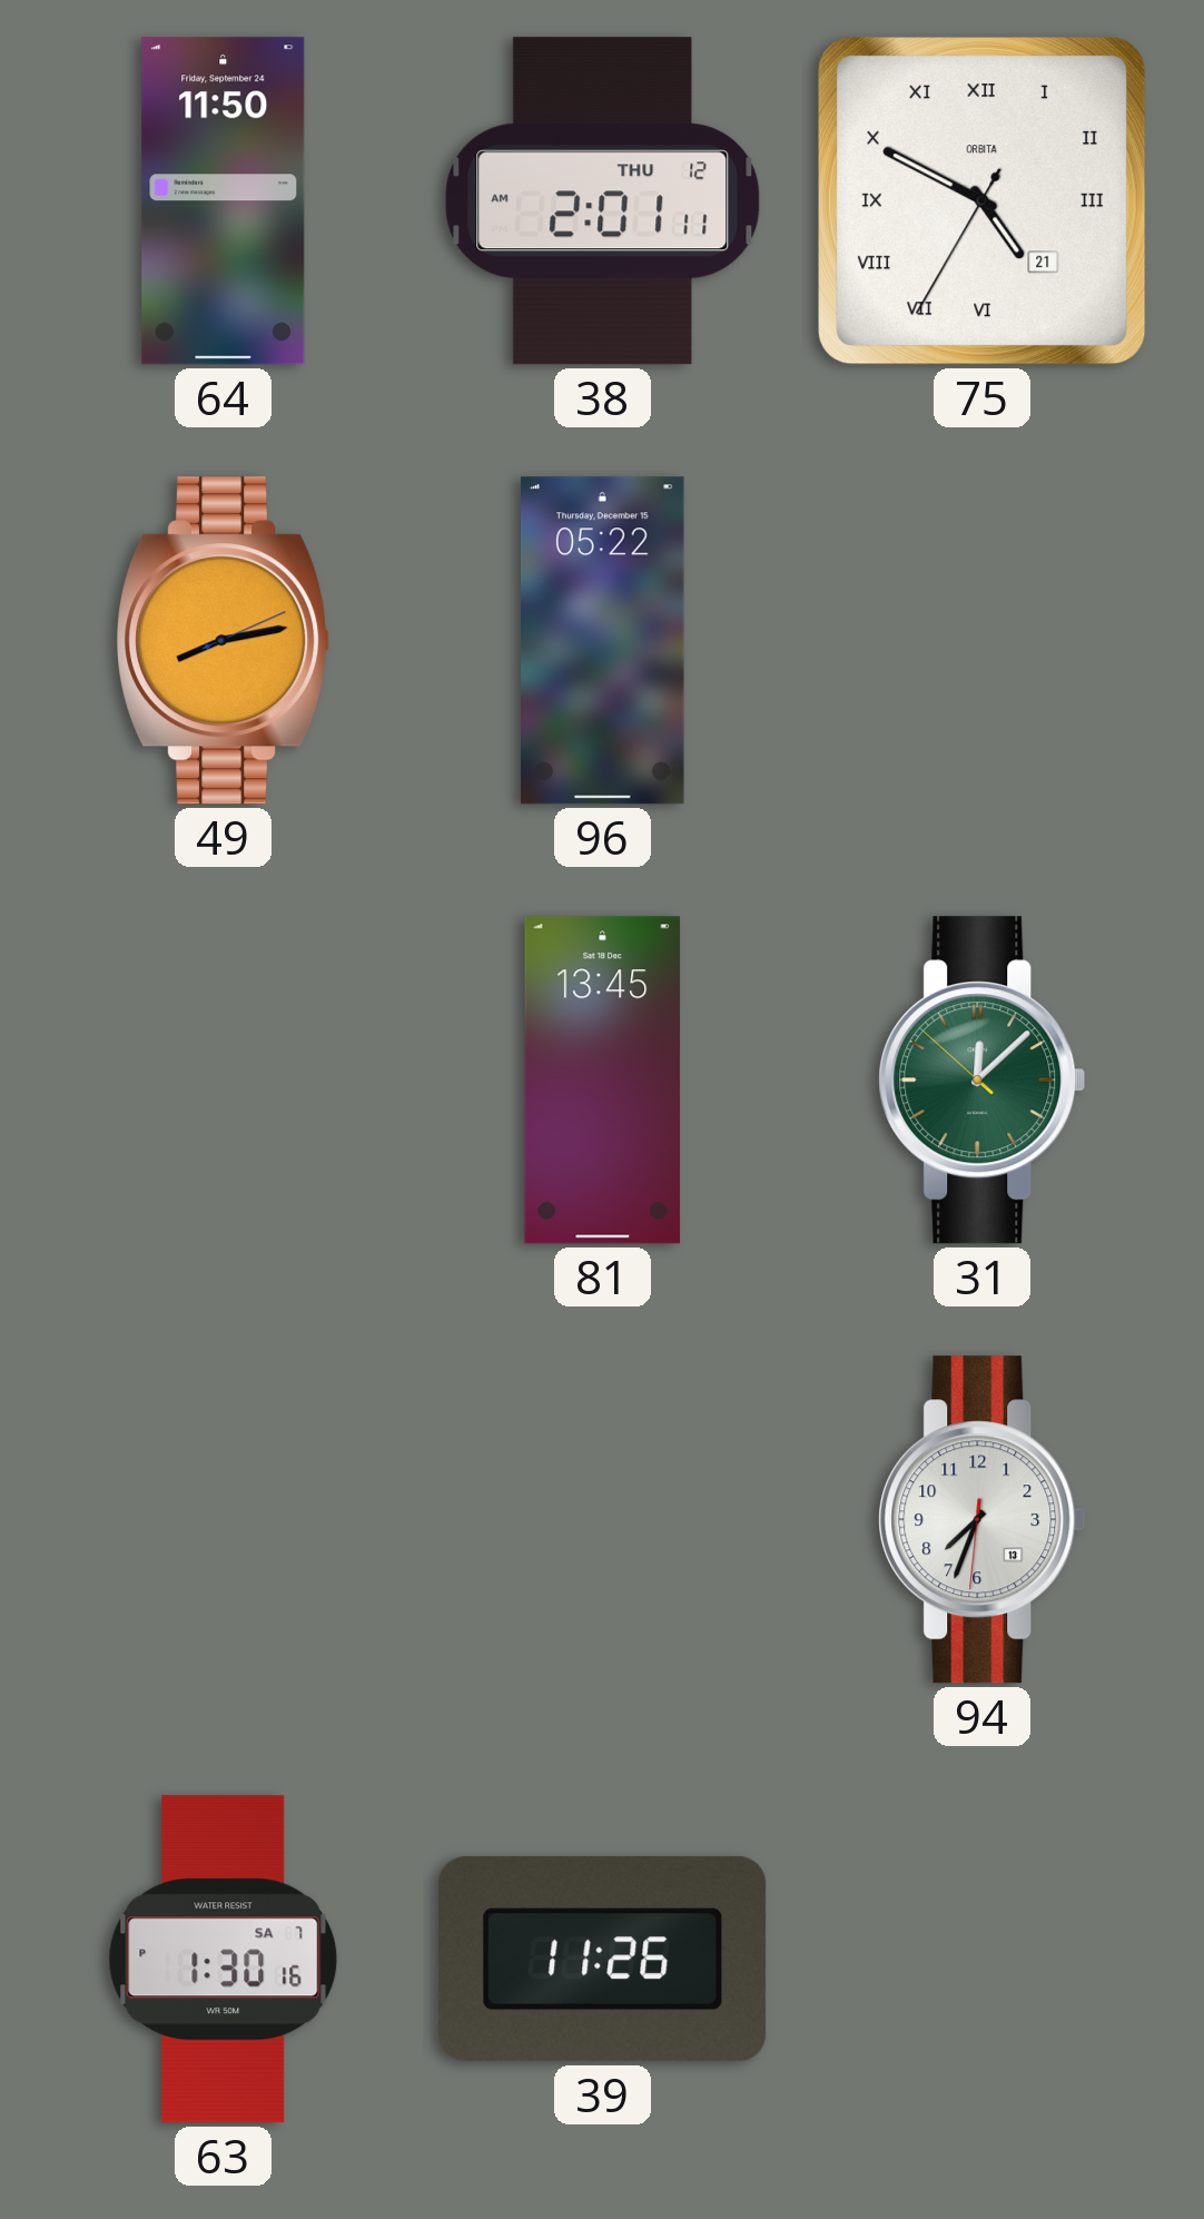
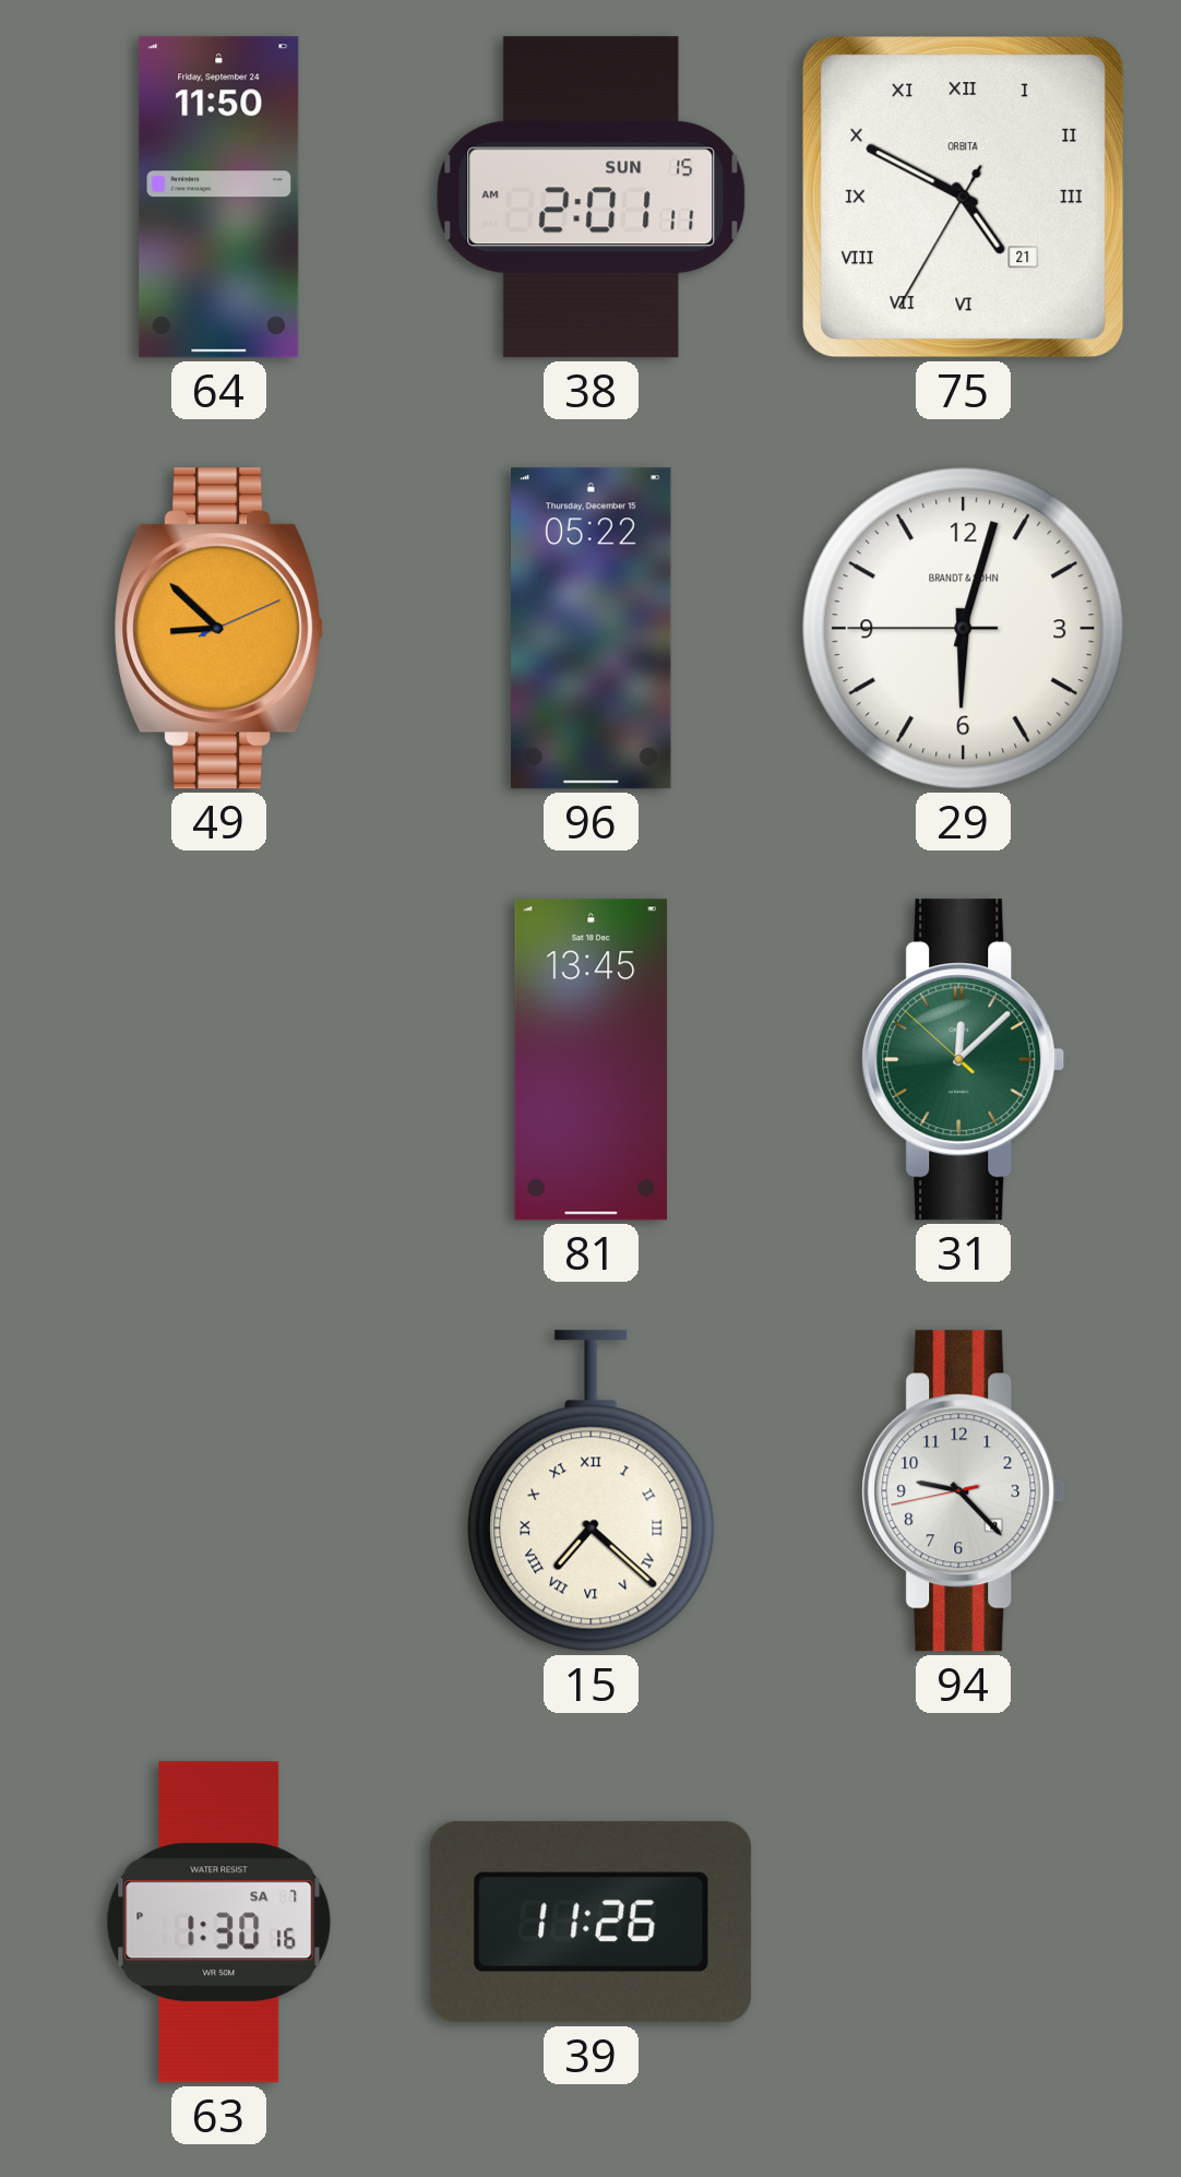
38 date: THU 12 -> SUN 15 (592, 198)
49: 8:13 -> 8:52 (219, 629)
29: none -> 6:02 (964, 629)
15: none -> 7:22 (592, 1491)
94: 7:33 -> 9:22 (964, 1491)
